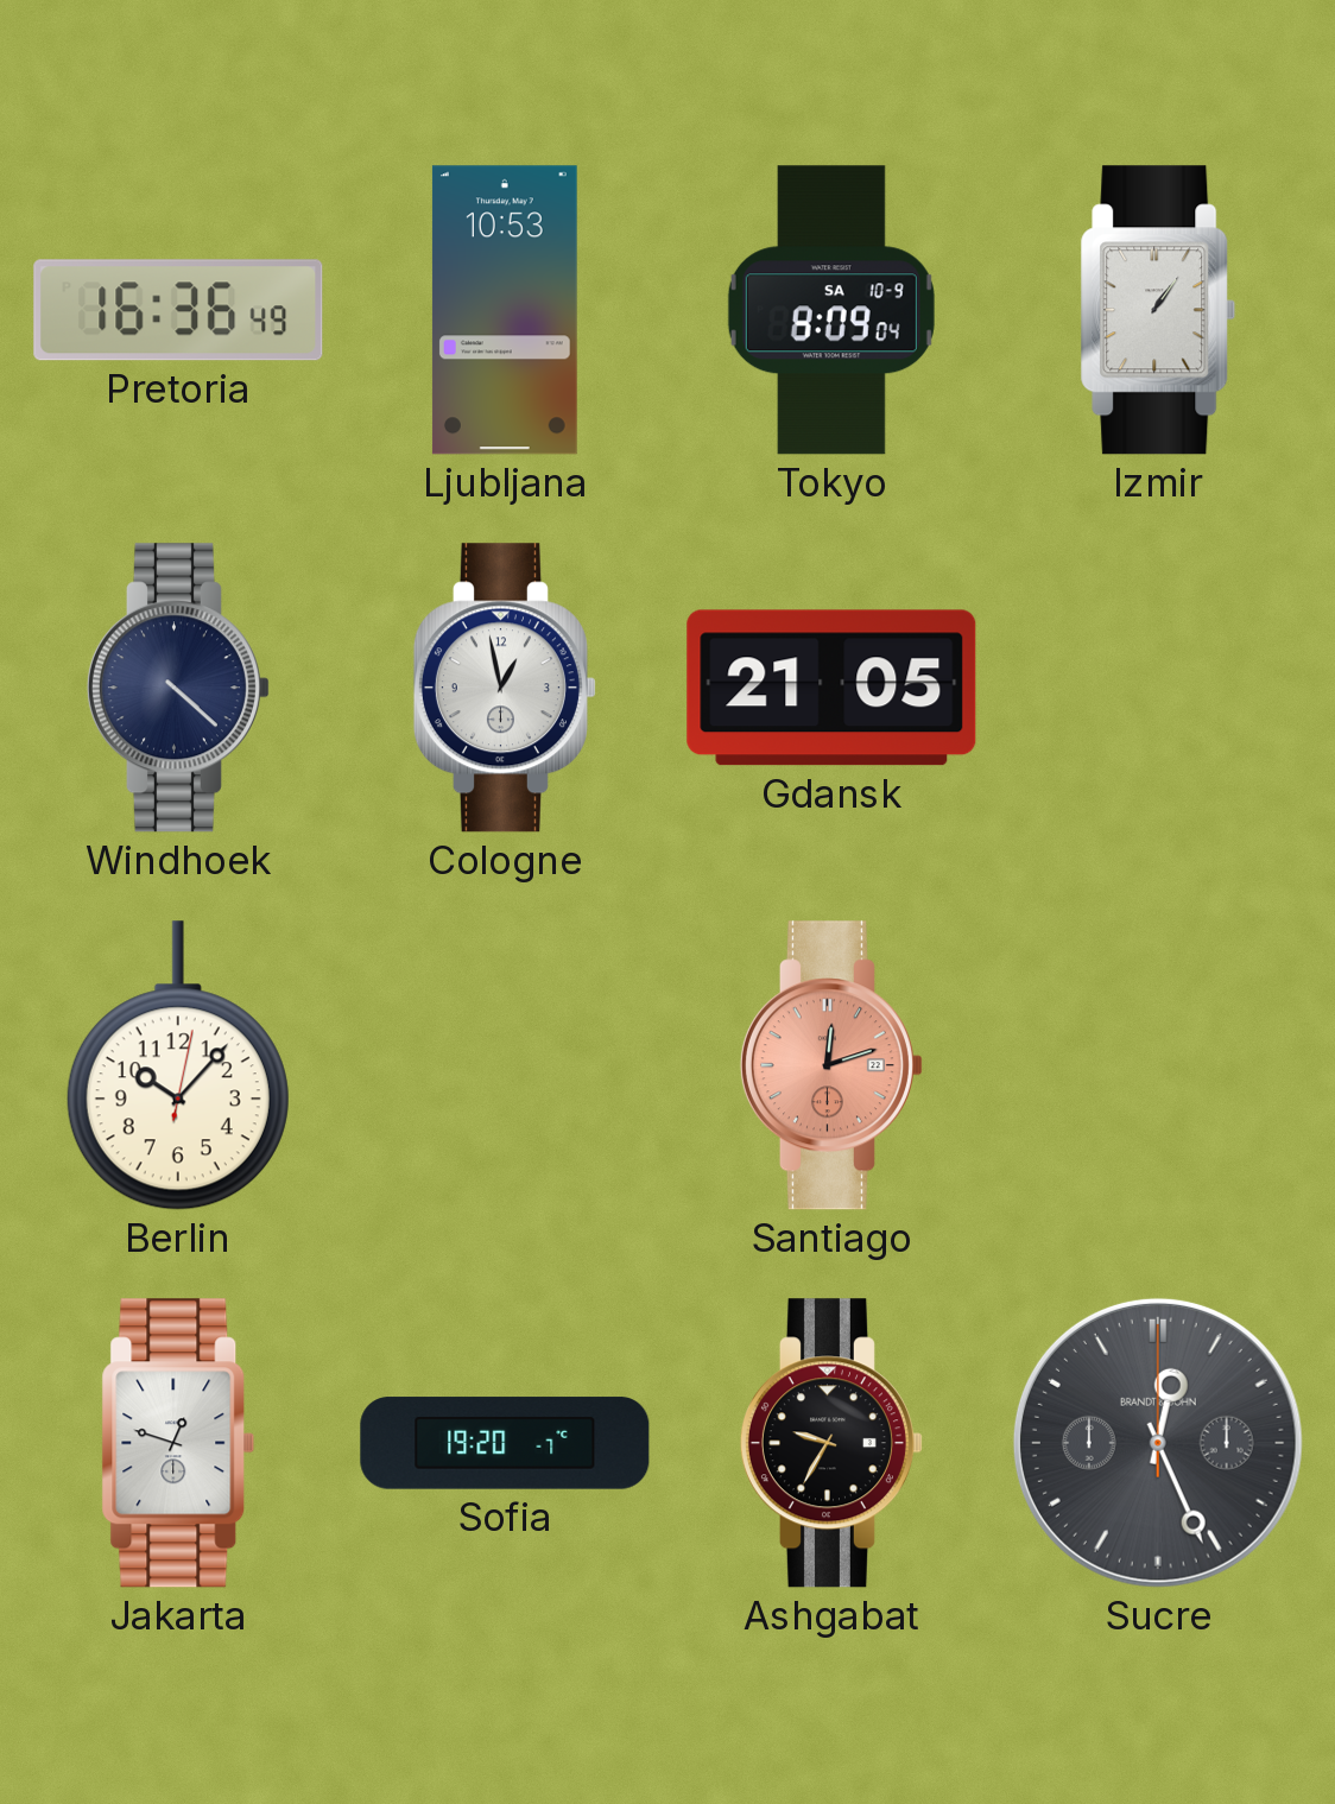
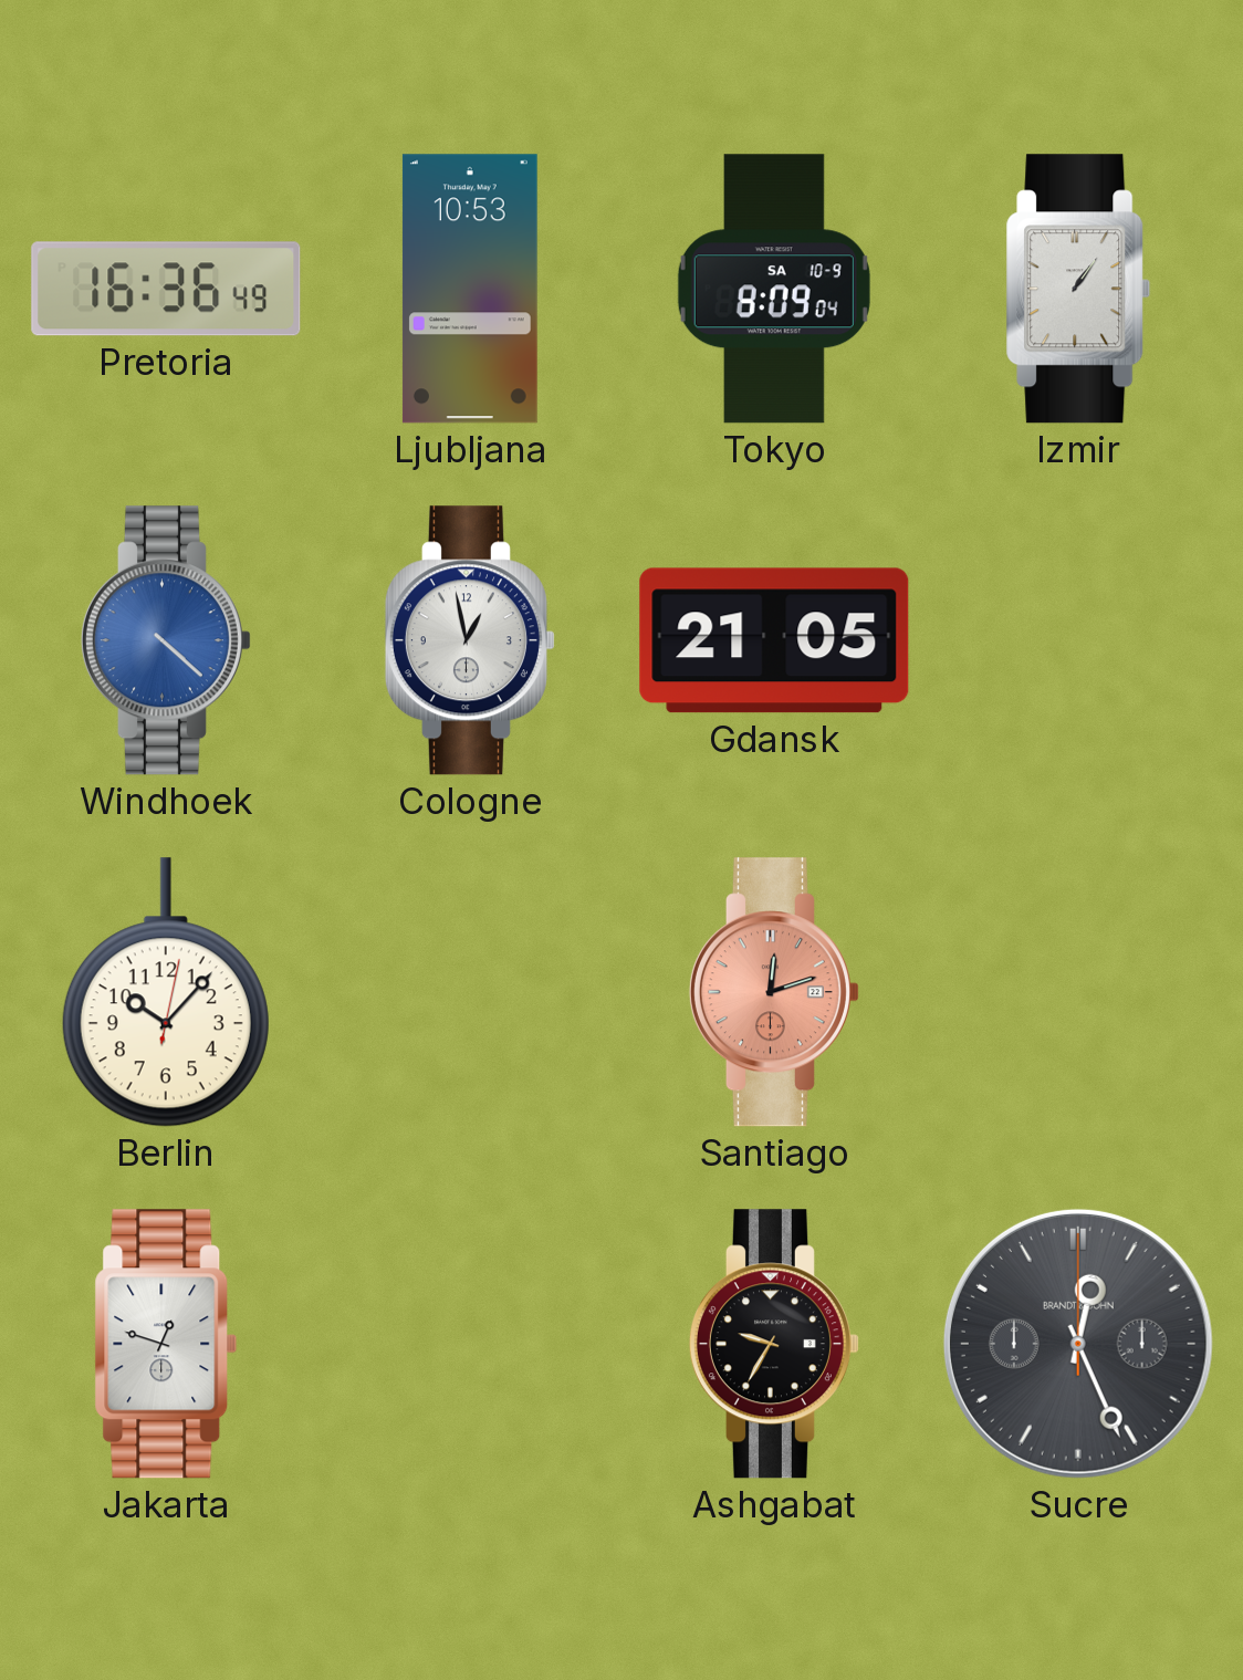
Windhoek dial: navy -> blue (166, 640)
Sofia: 19:20 -> none (505, 1443)
